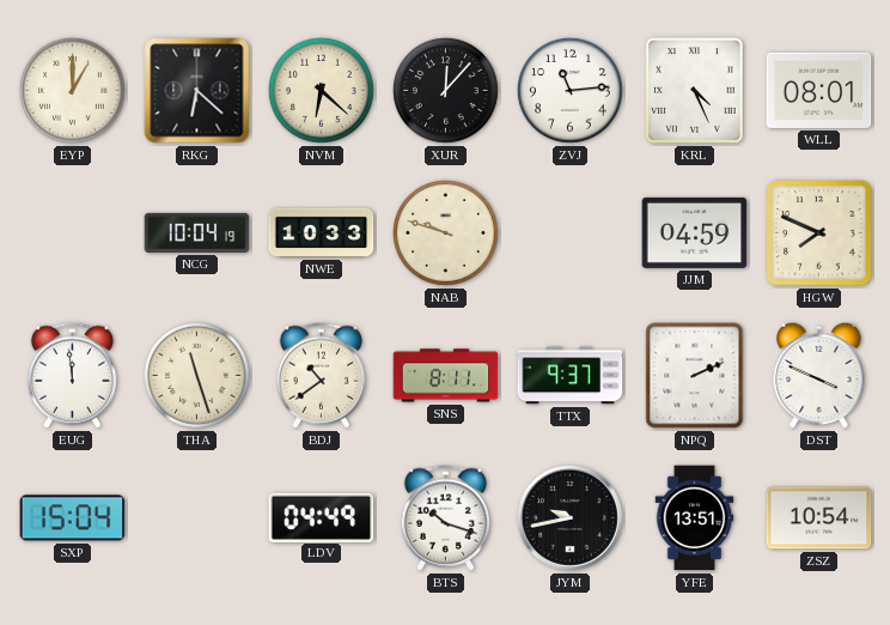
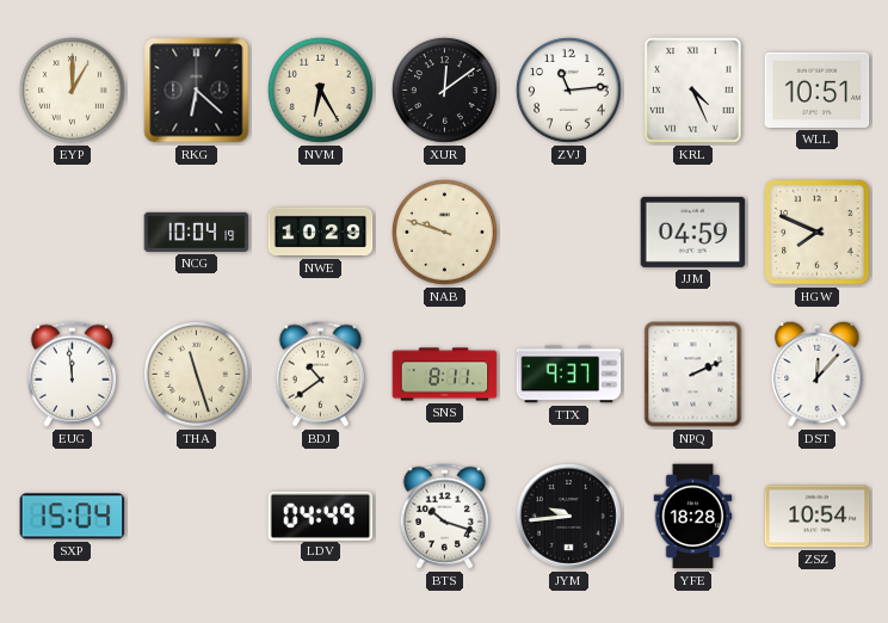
NVM: 6:22 -> 6:25 (320, 90)
XUR: 12:07 -> 12:09 (444, 90)
WLL: 08:01 -> 10:51 (818, 90)
NWE: 10:33 -> 10:29 (321, 232)
DST: 3:49 -> 12:07 (818, 374)
JYM: 9:43 -> 9:44 (569, 517)
YFE: 13:51 -> 18:28 (693, 517)
